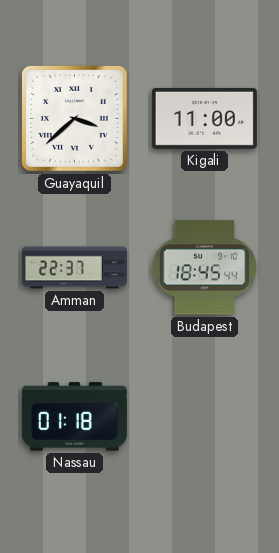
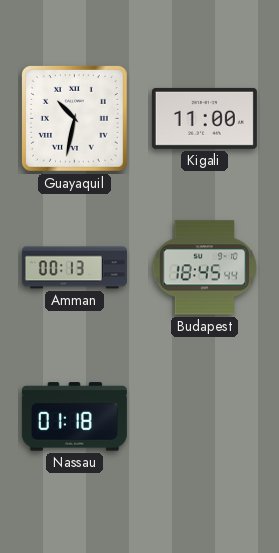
Guayaquil: 3:38 -> 10:32 (74, 118)
Amman: 22:37 -> 00:13 (74, 268)
